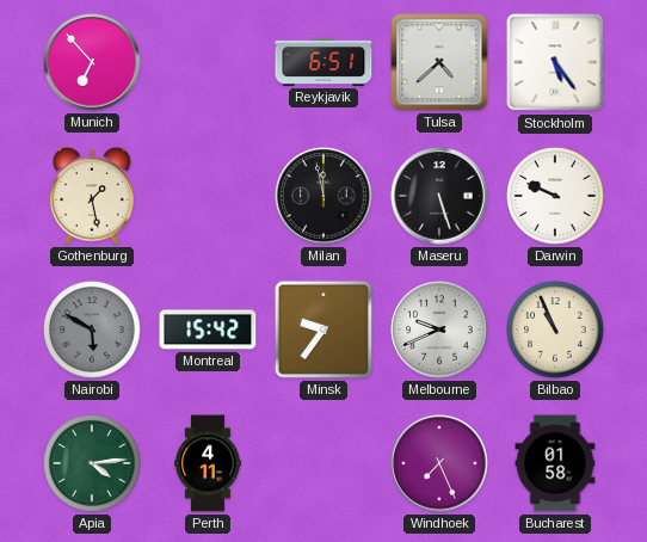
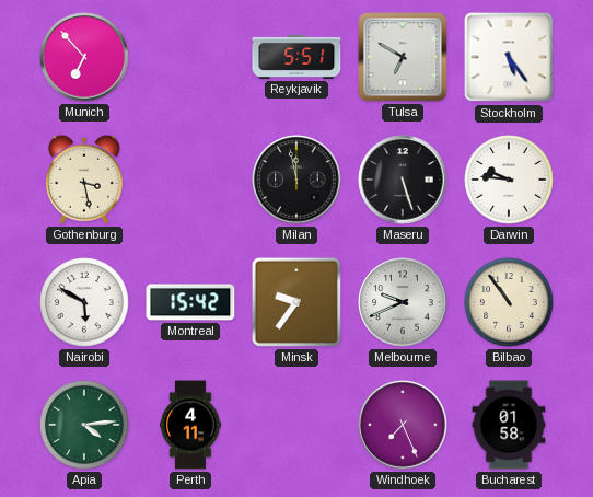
Reykjavik: 6:51 -> 5:51 (296, 57)
Tulsa: 4:38 -> 6:50 (403, 57)
Gothenburg: 1:28 -> 3:28 (84, 180)
Darwin: 9:49 -> 9:46 (509, 180)
Nairobi dial: grey -> white (84, 302)
Bilbao: 10:56 -> 10:54 (509, 302)
